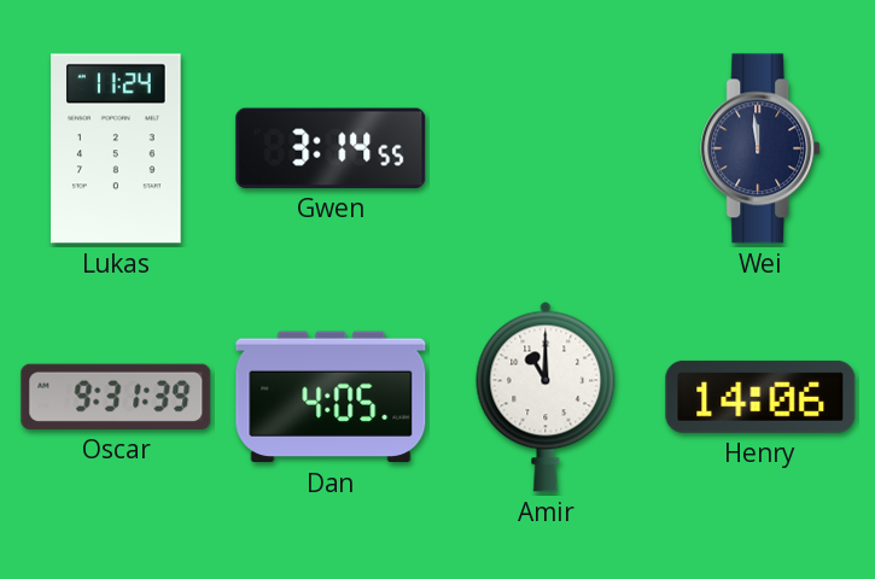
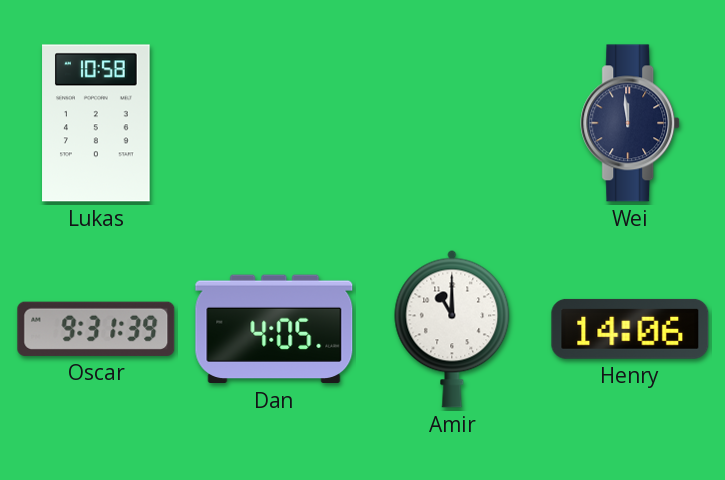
Lukas: 11:24 -> 10:58 (96, 123)
Gwen: 3:14 -> none (331, 148)
